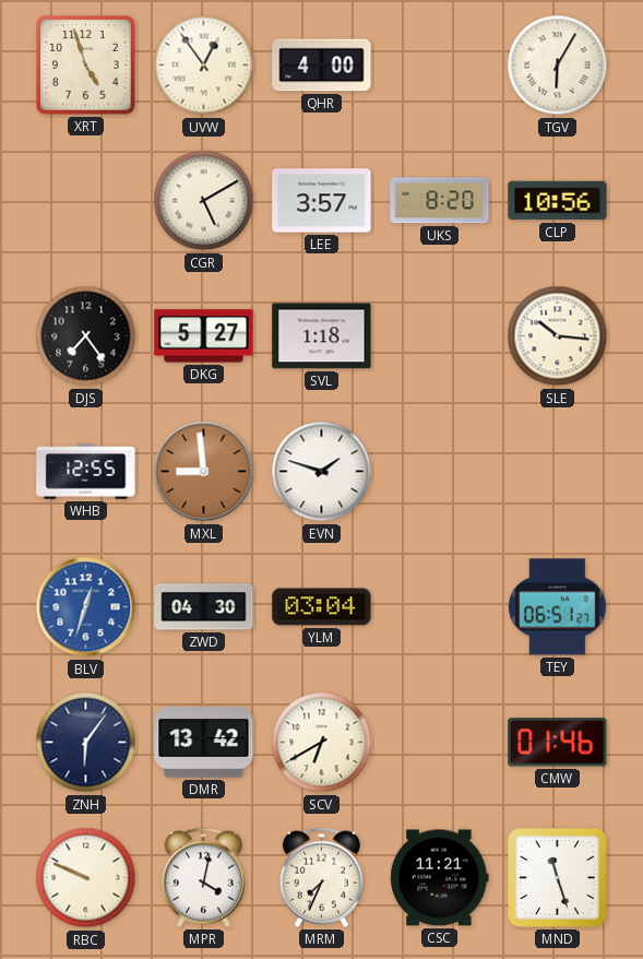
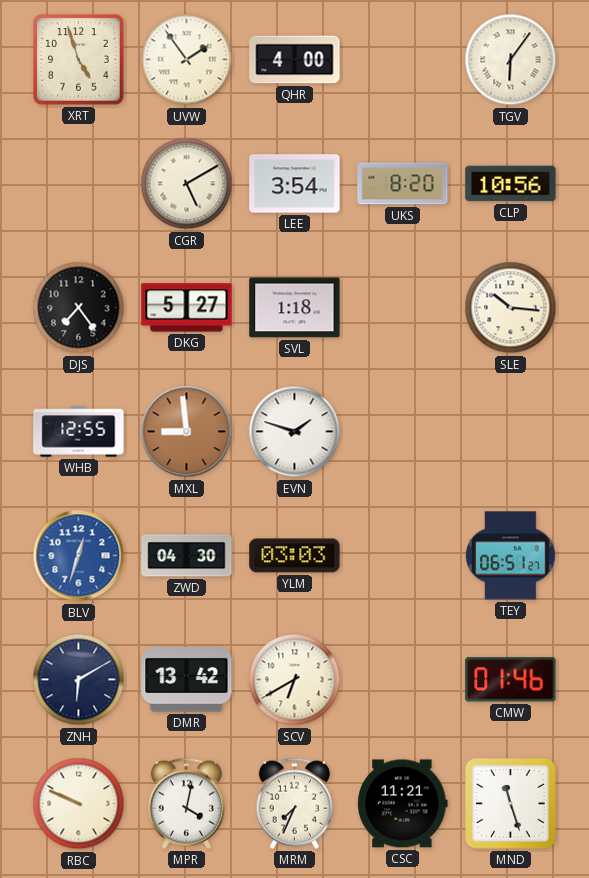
UVW: 12:54 -> 1:54 (187, 60)
TGV: 6:05 -> 6:06 (511, 60)
LEE: 3:57 -> 3:54 (295, 184)
YLM: 03:04 -> 03:03 (295, 556)
ZNH: 6:06 -> 6:10 (79, 680)
